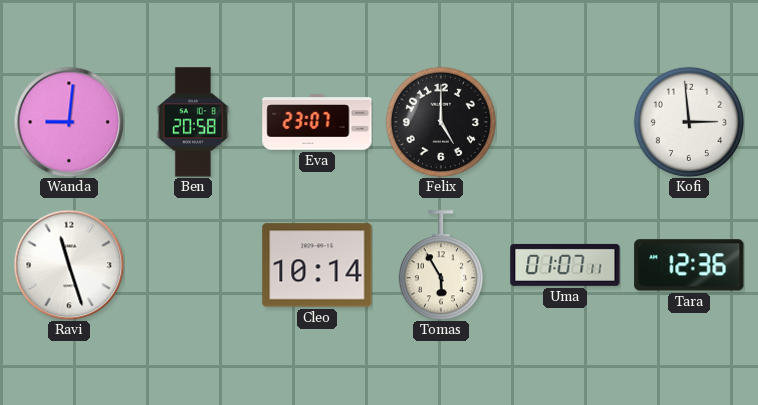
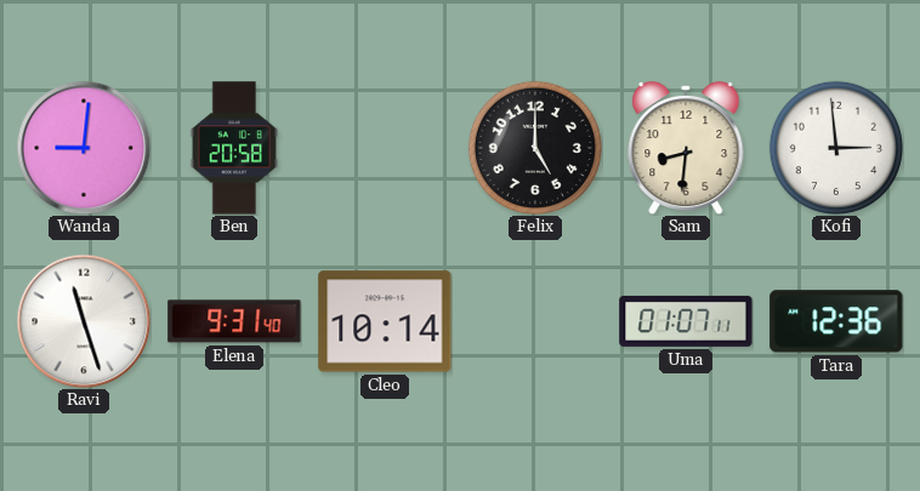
Eva: 23:07 -> none (317, 122)
Sam: none -> 8:31 (686, 148)
Elena: none -> 9:31 (234, 321)
Tomas: 5:55 -> none (441, 265)
